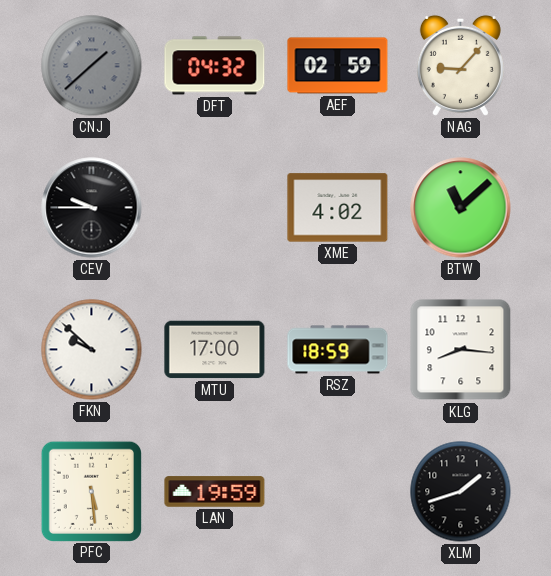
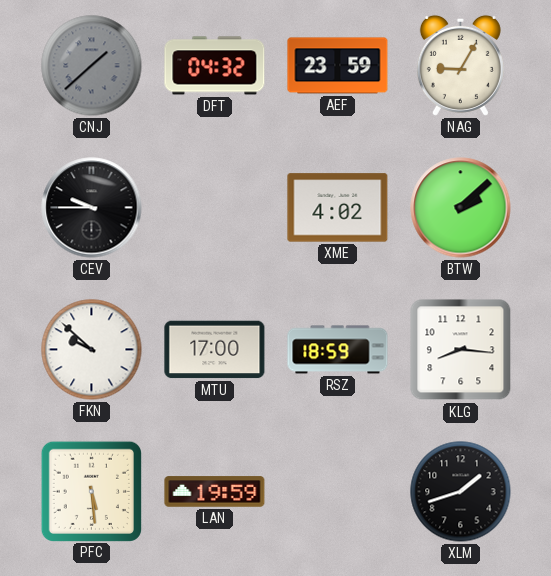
AEF: 02:59 -> 23:59 (338, 66)
NAG: 9:07 -> 9:05 (460, 65)
BTW: 11:08 -> 2:08 (461, 208)
